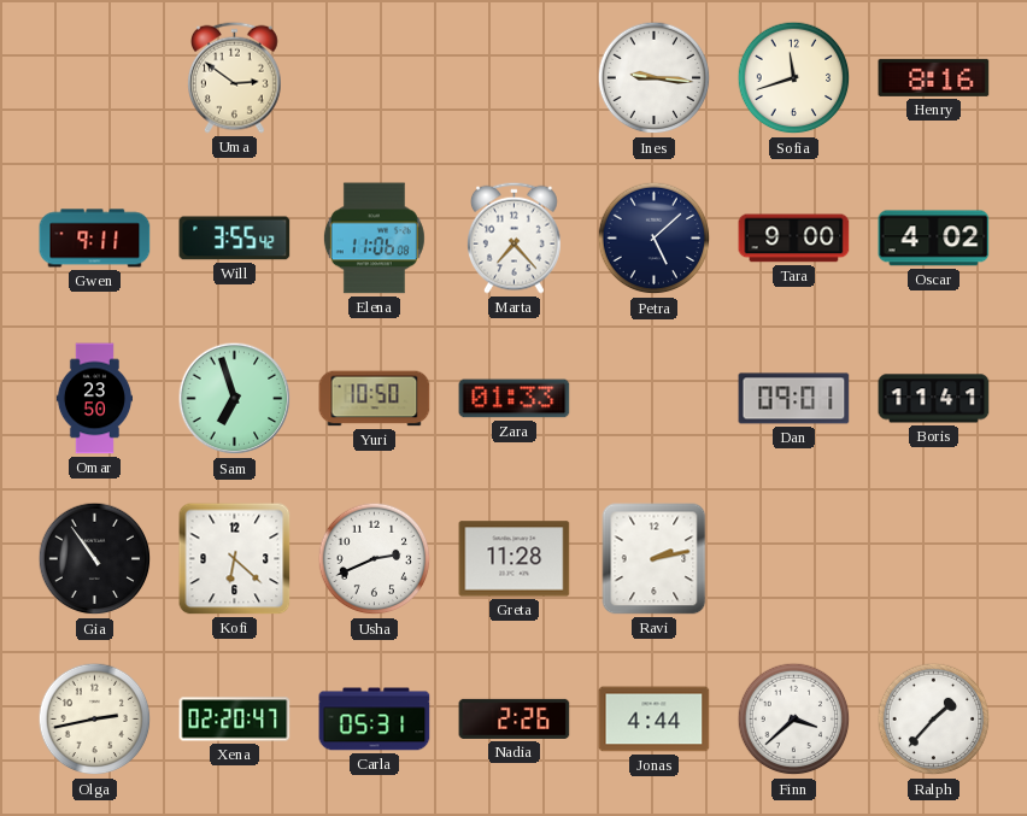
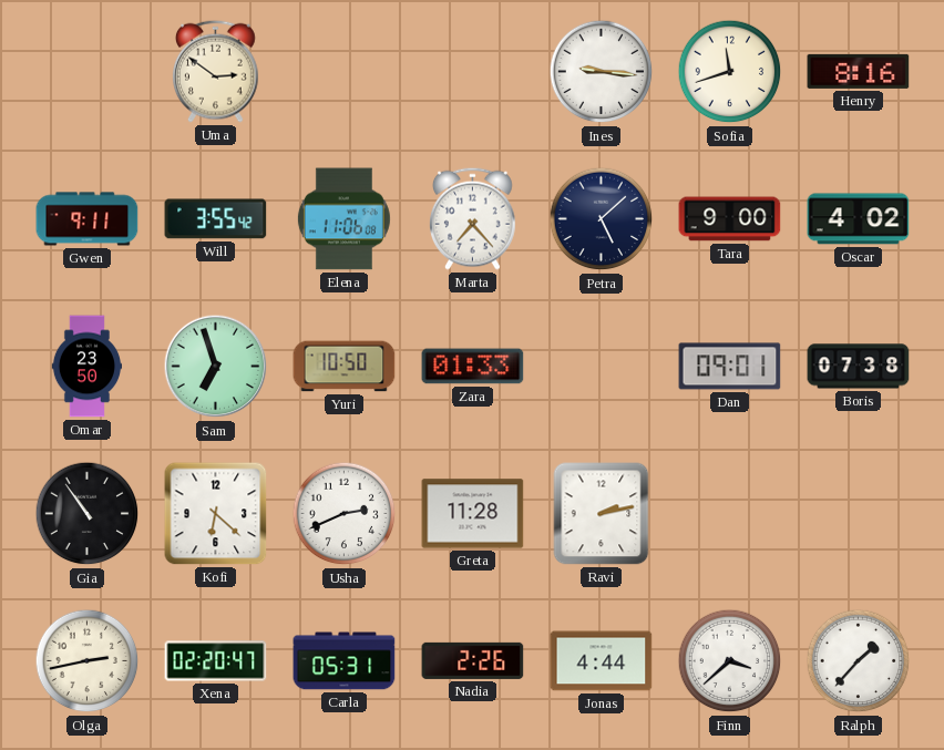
Boris: 11:41 -> 07:38 (859, 367)
